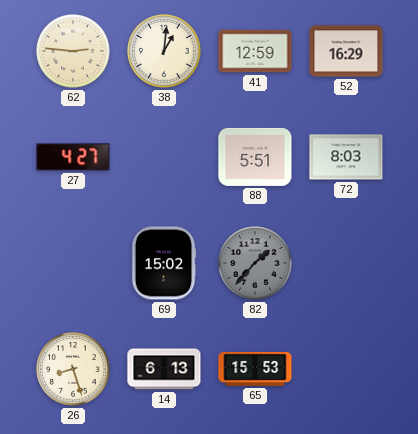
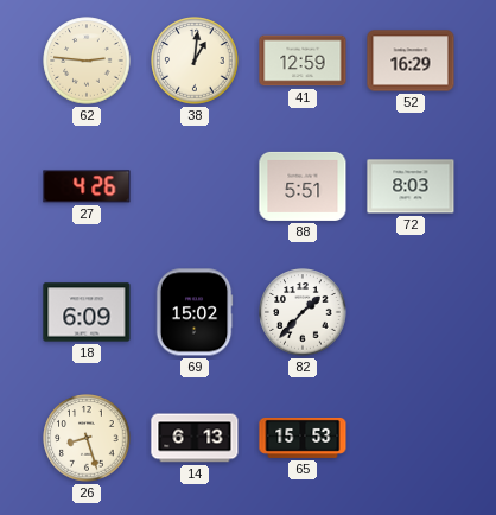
27: 4:27 -> 4:26 (87, 186)
18: none -> 6:09 (87, 312)
82 dial: grey -> white (303, 312)
